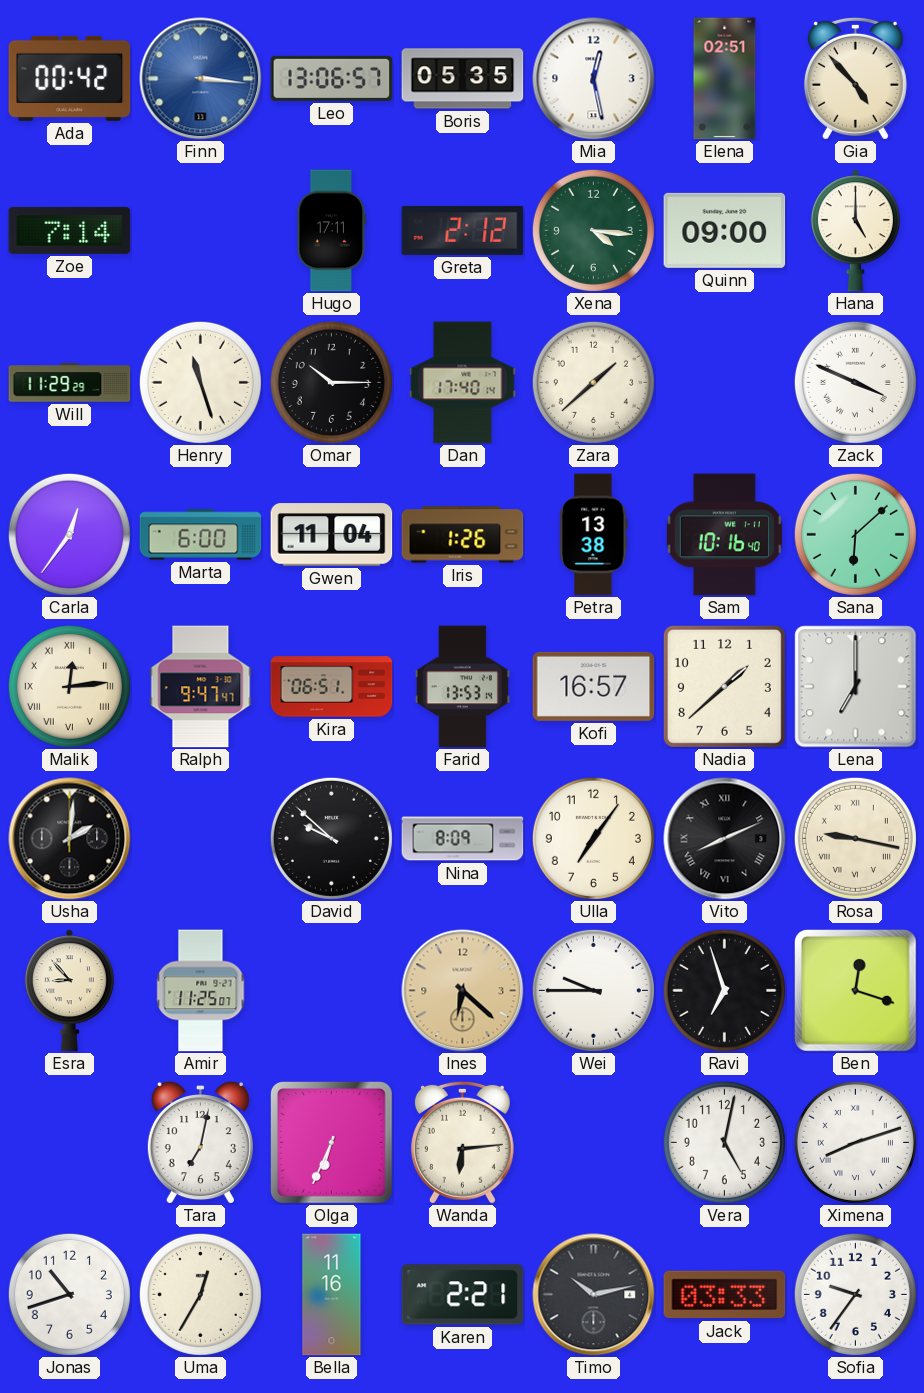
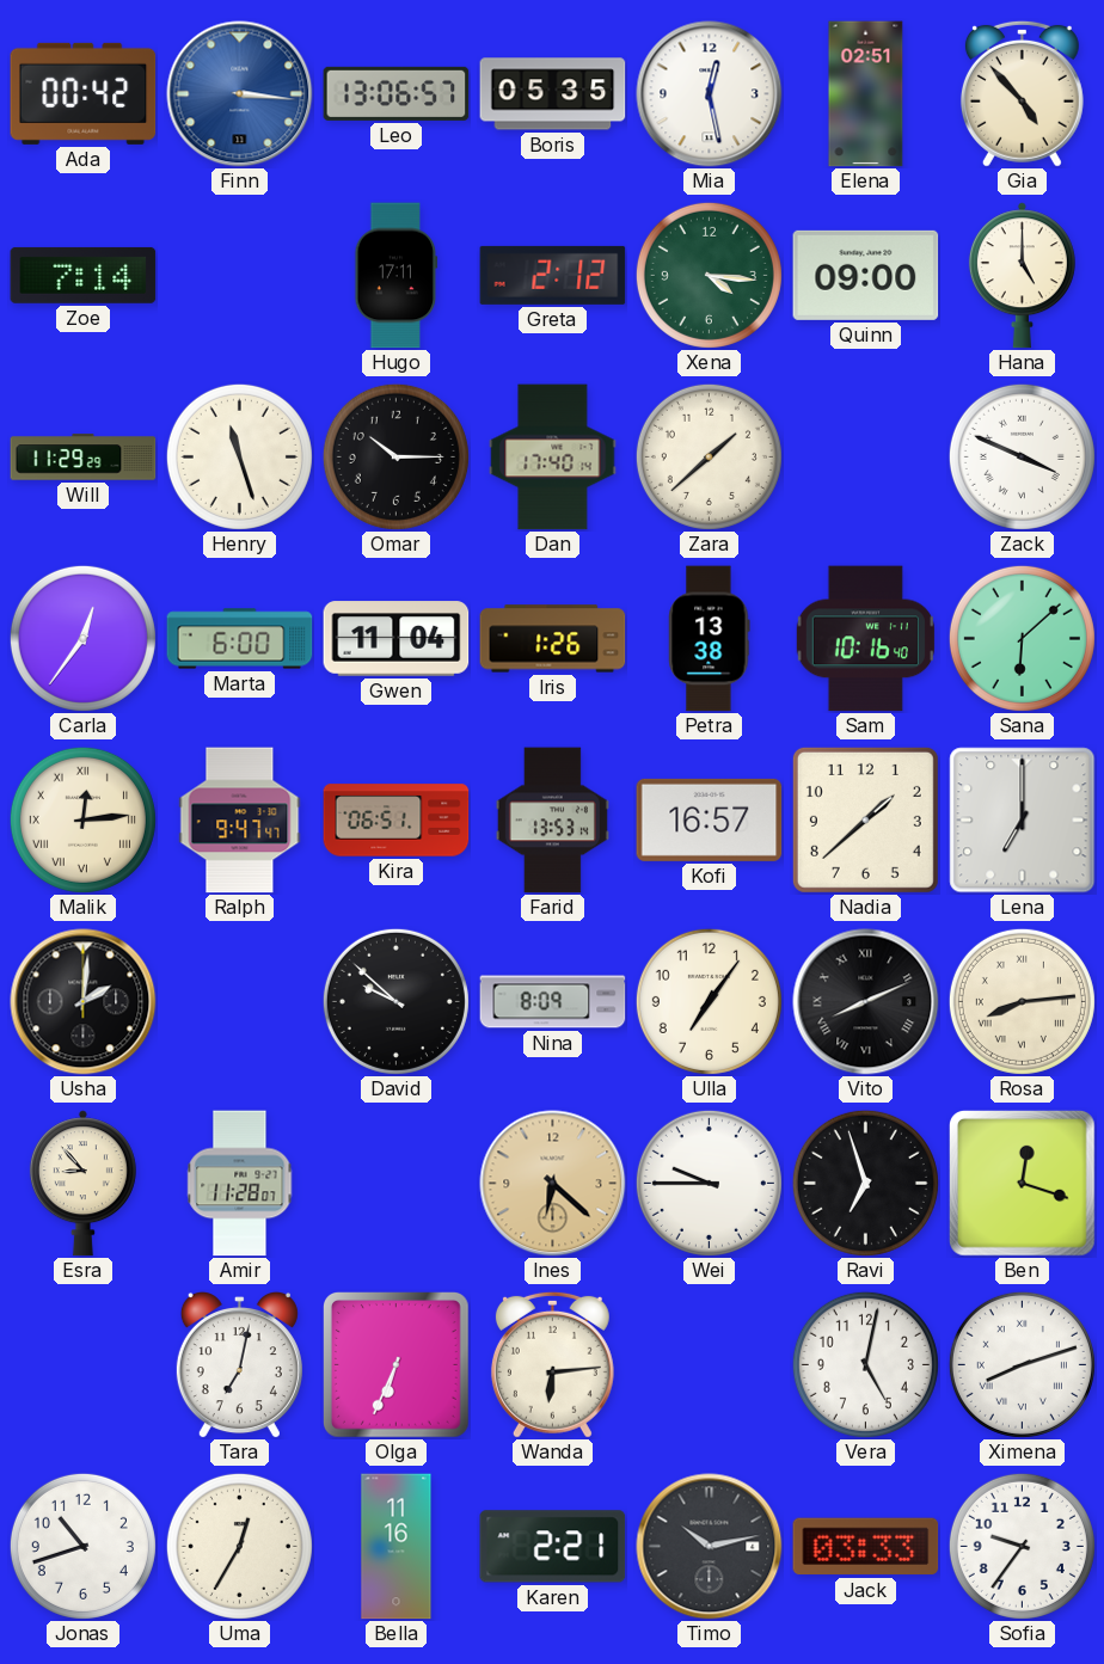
Rosa: 9:17 -> 8:14 (1022, 1001)
Amir: 11:25 -> 11:28 (240, 1184)
